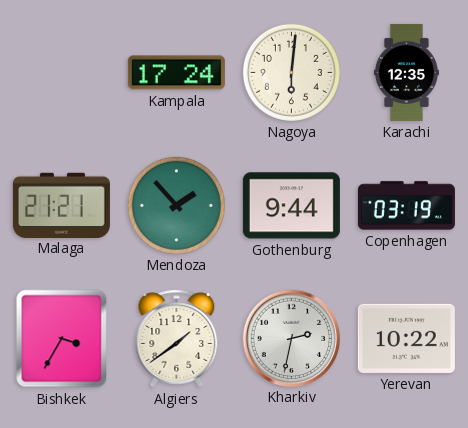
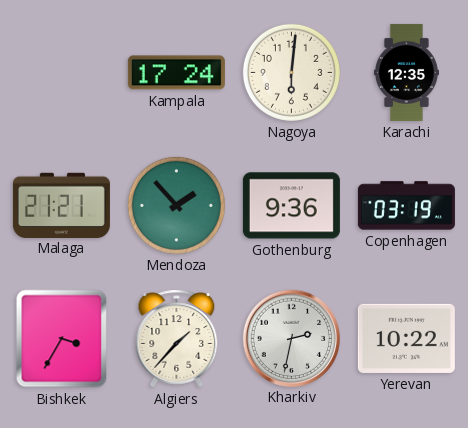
Gothenburg: 9:44 -> 9:36 (291, 206)
Algiers: 1:39 -> 1:37 (177, 339)
